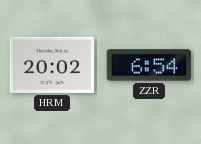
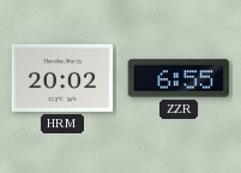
ZZR: 6:54 -> 6:55 (179, 78)
